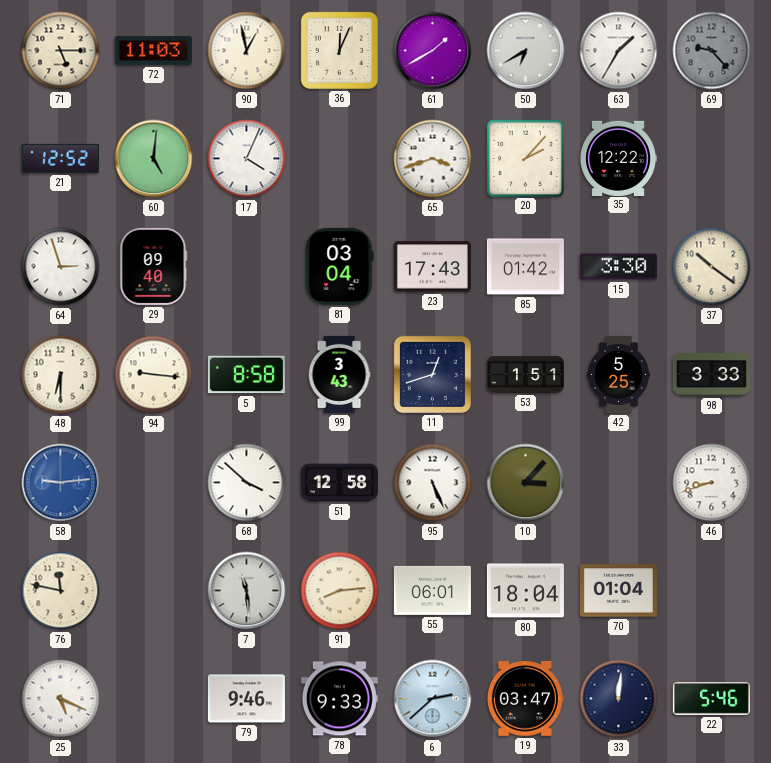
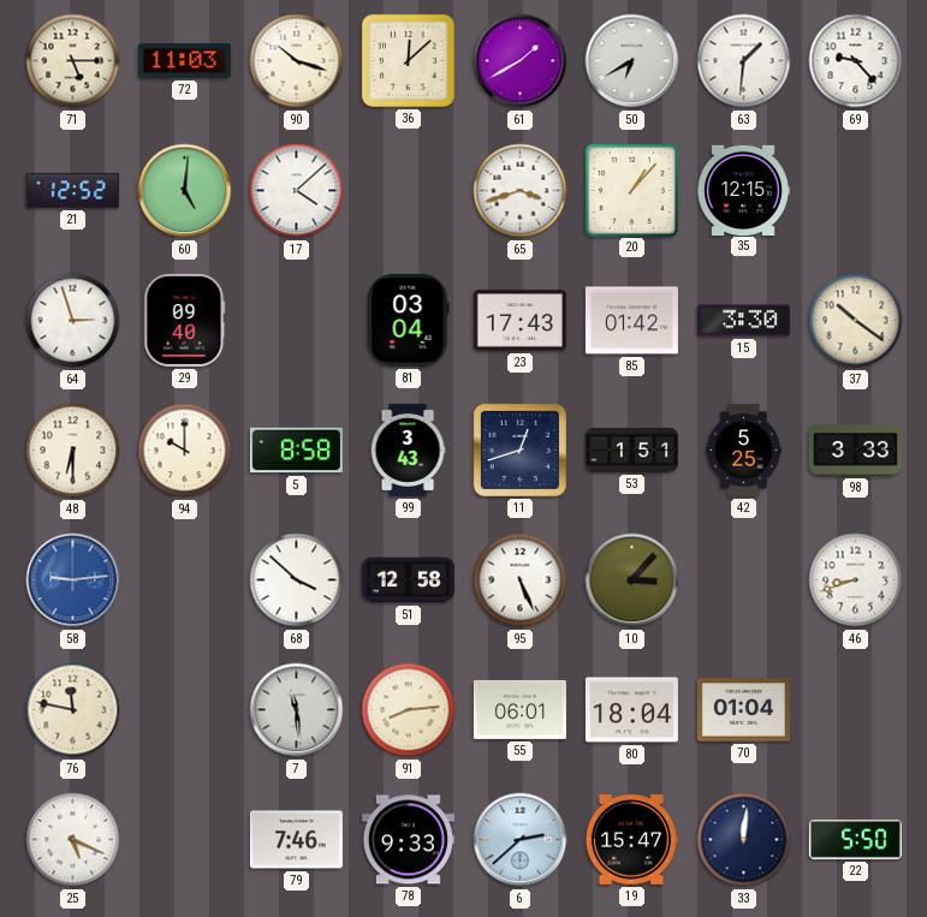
90: 12:58 -> 10:18 (297, 61)
36: 12:04 -> 12:08 (408, 60)
63: 1:35 -> 1:31 (744, 61)
69 dial: grey -> white (856, 61)
17: 4:04 -> 4:08 (297, 191)
20: 2:07 -> 1:07 (631, 190)
35: 12:22 -> 12:15 (743, 190)
94: 9:16 -> 10:00 (185, 451)
79: 9:46 -> 7:46 (296, 840)
19: 03:47 -> 15:47 (631, 840)
22: 5:46 -> 5:50 (855, 839)
